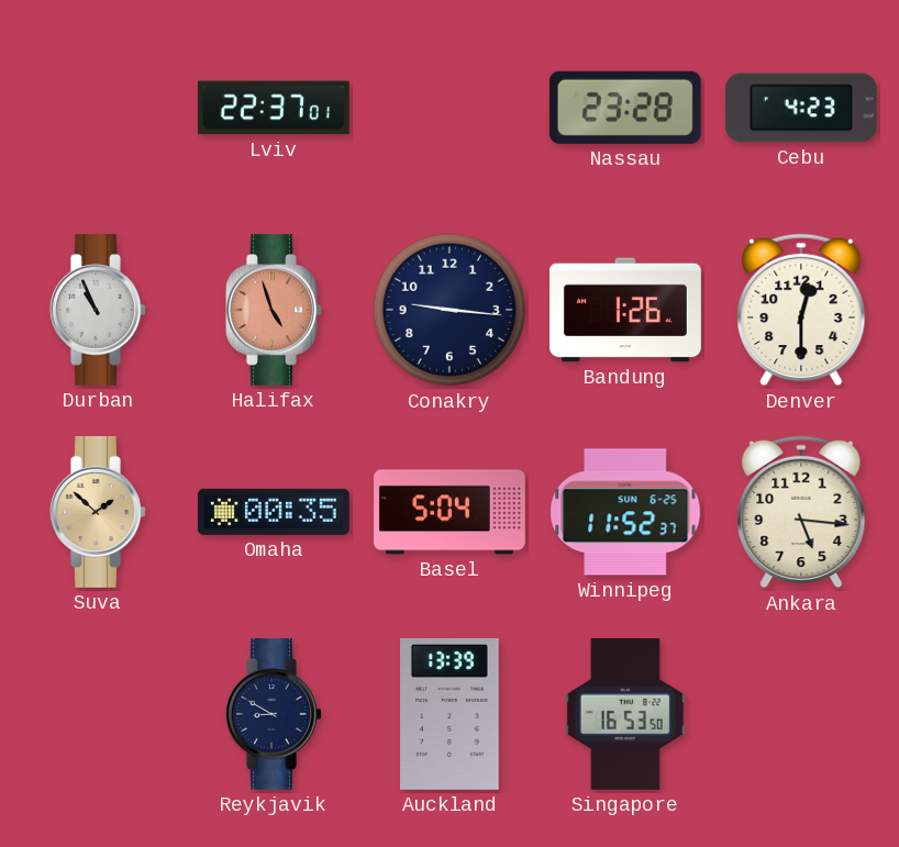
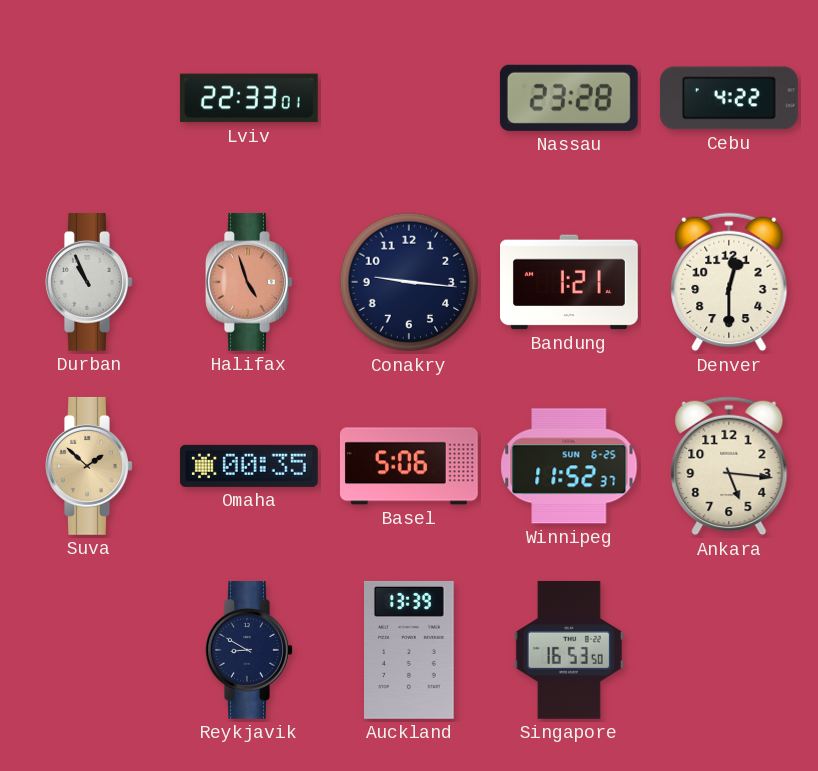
Lviv: 22:37 -> 22:33 (249, 98)
Cebu: 4:23 -> 4:22 (729, 98)
Bandung: 1:26 -> 1:21 (570, 282)
Basel: 5:04 -> 5:06 (409, 466)
